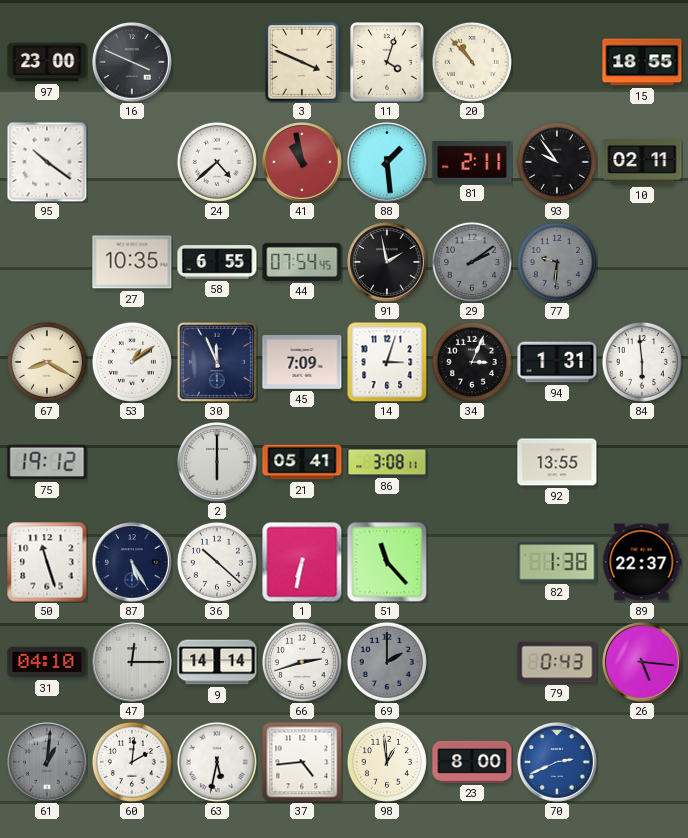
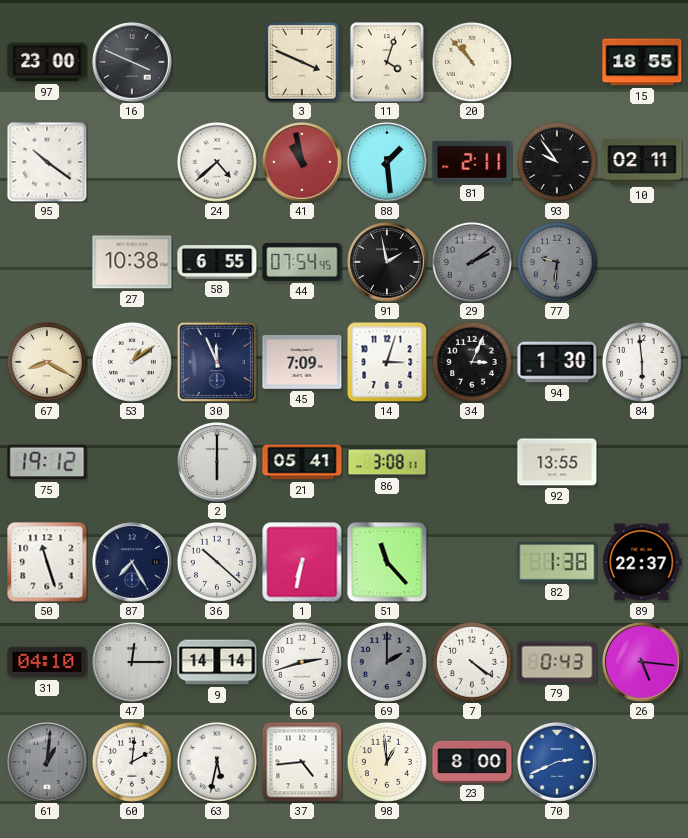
27: 10:35 -> 10:38 (132, 262)
94: 1:31 -> 1:30 (557, 362)
87: 5:25 -> 7:25 (132, 562)
7: none -> 4:21 (472, 662)
